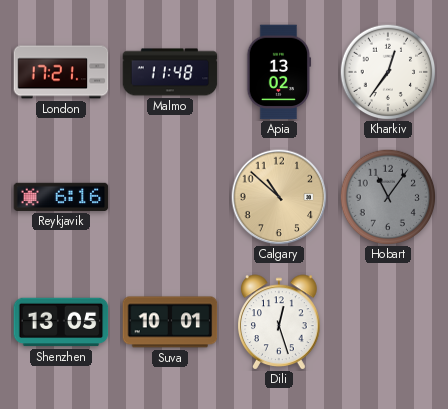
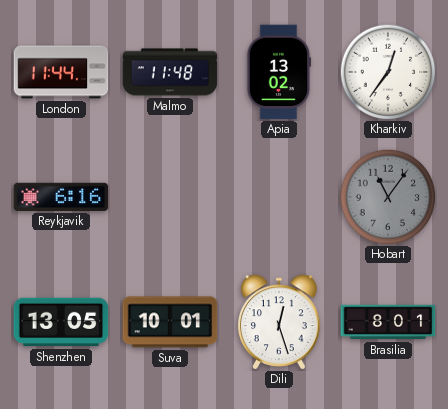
London: 17:21 -> 11:44 (61, 72)
Calgary: 10:52 -> none (279, 197)
Brasilia: none -> 8:01 (388, 322)
